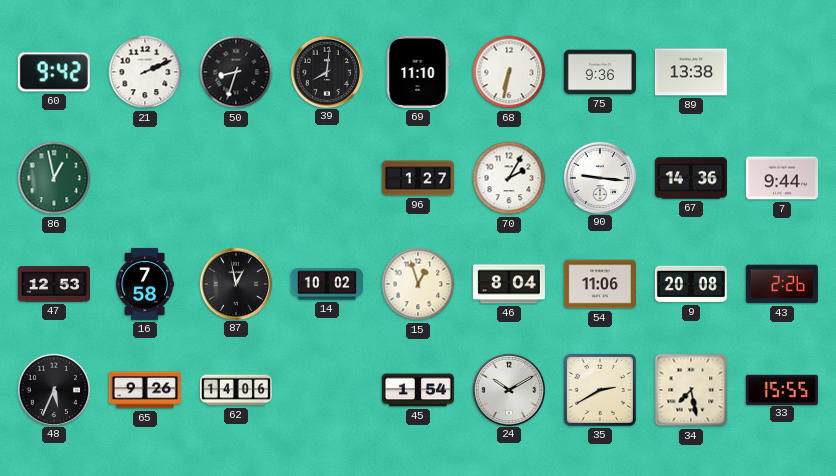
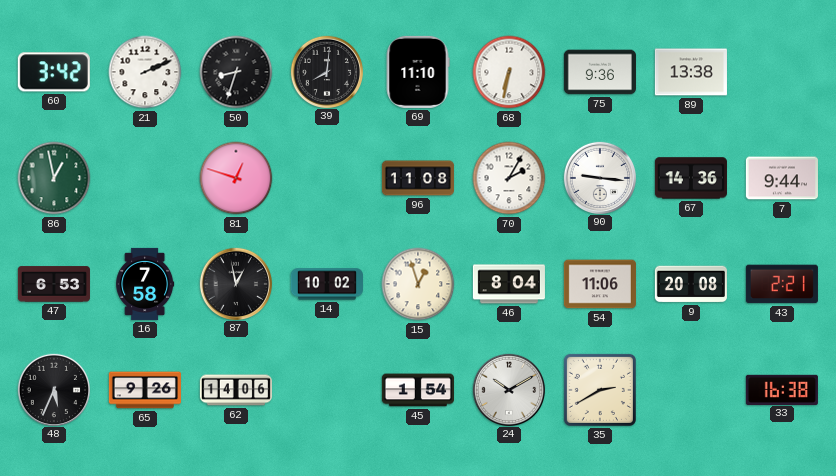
60: 9:42 -> 3:42 (54, 72)
81: none -> 12:48 (236, 178)
96: 1:27 -> 11:08 (418, 178)
47: 12:53 -> 6:53 (54, 284)
43: 2:26 -> 2:21 (782, 284)
34: 7:28 -> none (691, 390)
33: 15:55 -> 16:38 (782, 389)
